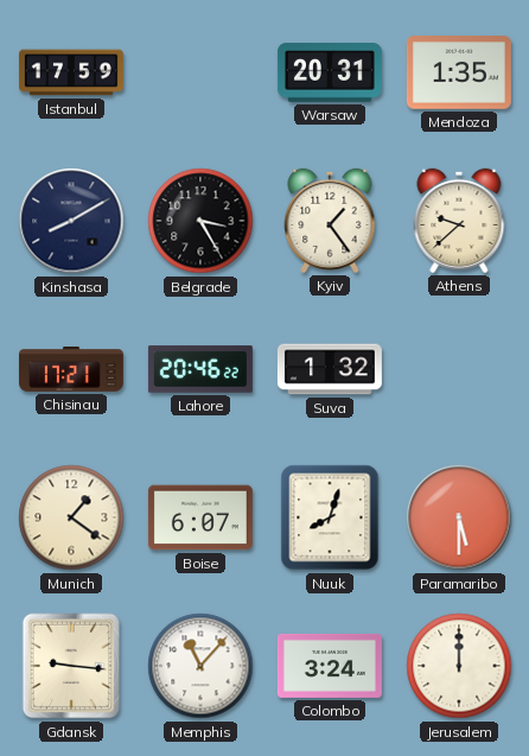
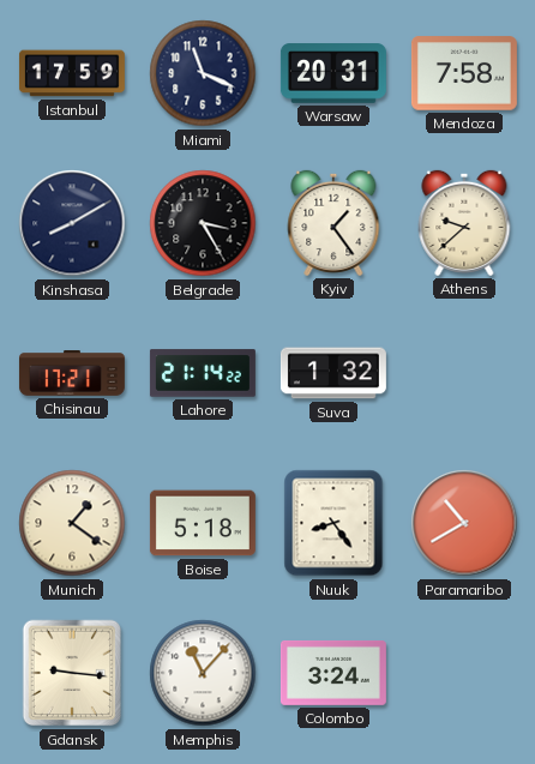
Miami: none -> 11:19 (203, 73)
Mendoza: 1:35 -> 7:58 (464, 73)
Lahore: 20:46 -> 21:14 (203, 373)
Boise: 6:07 -> 5:18 (203, 523)
Nuuk: 8:03 -> 8:24 (333, 523)
Paramaribo: 5:30 -> 10:40 (464, 523)
Jerusalem: 12:00 -> none (459, 666)
